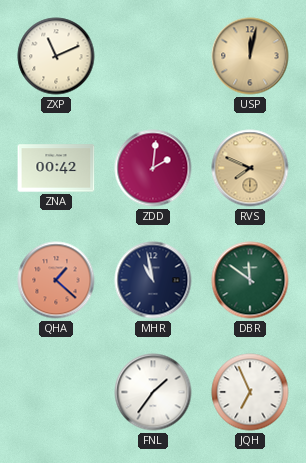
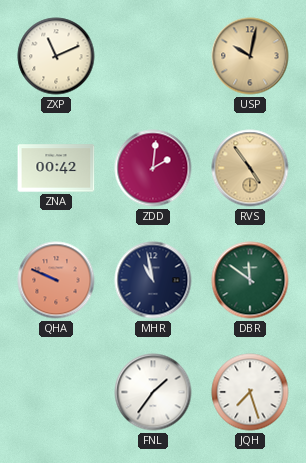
USP: 12:02 -> 10:02 (250, 56)
RVS: 7:49 -> 4:54 (250, 168)
QHA: 1:22 -> 9:49 (56, 280)
JQH: 6:56 -> 7:27 (250, 392)
